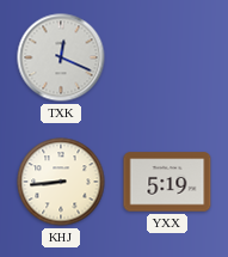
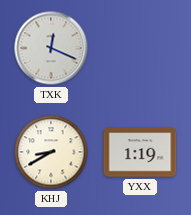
KHJ: 8:44 -> 8:40 (51, 152)
YXX: 5:19 -> 1:19 (140, 152)
